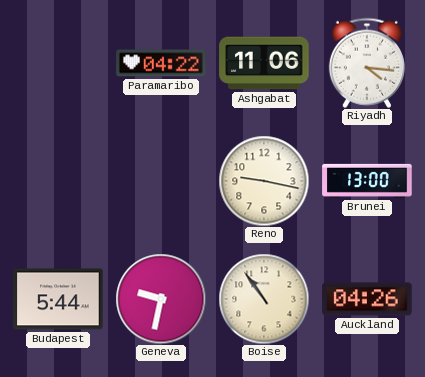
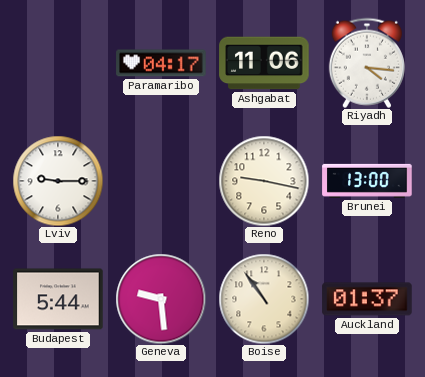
Paramaribo: 04:22 -> 04:17 (161, 63)
Lviv: none -> 9:15 (58, 181)
Geneva: 9:32 -> 9:29 (161, 299)
Auckland: 04:26 -> 01:37 (367, 299)
